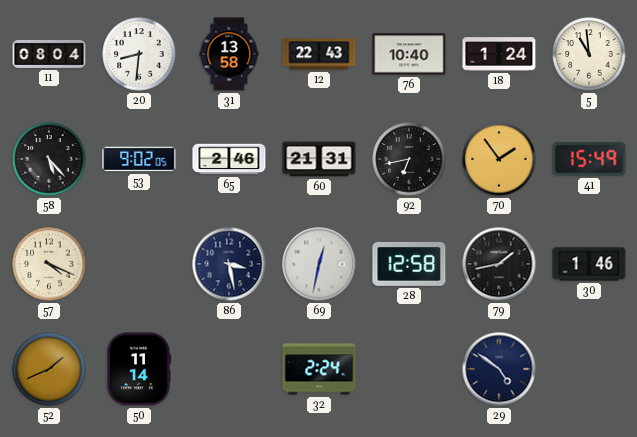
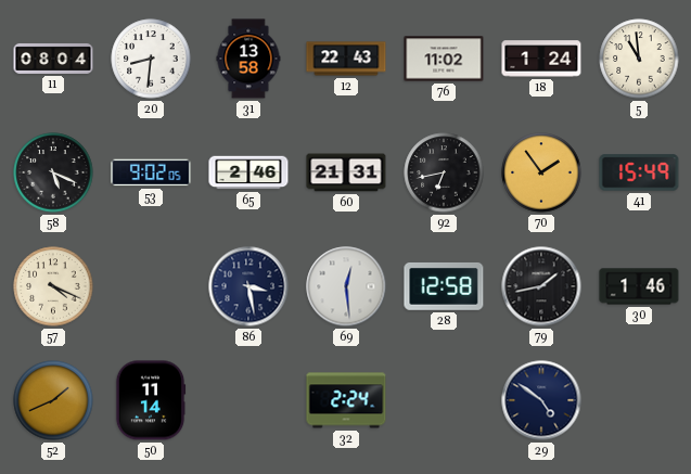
76: 10:40 -> 11:02 (444, 59)
58: 5:23 -> 5:19 (53, 172)
69: 12:32 -> 12:29 (346, 286)
